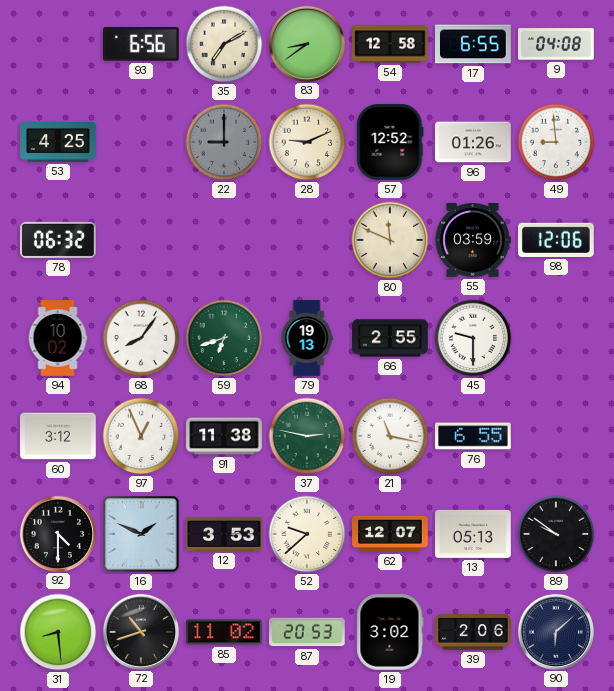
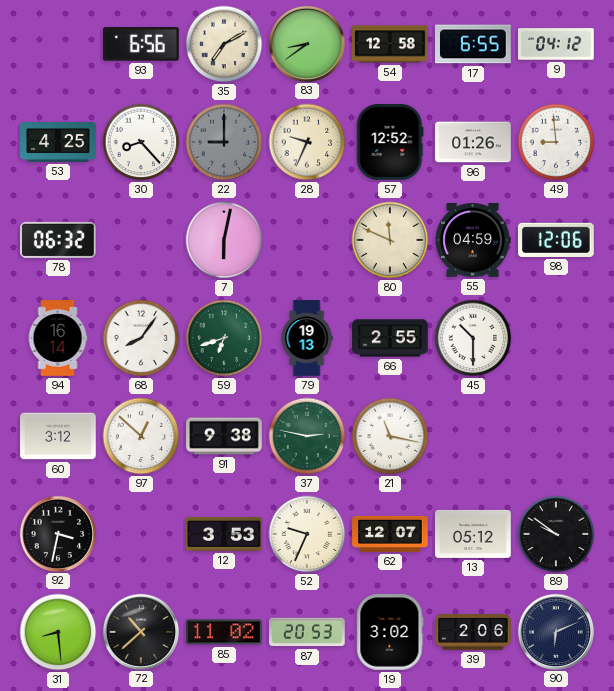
9: 04:08 -> 04:12 (556, 44)
30: none -> 8:23 (141, 142)
28: 9:11 -> 9:34 (307, 142)
7: none -> 6:02 (224, 240)
55: 03:59 -> 04:59 (473, 241)
94: 10:02 -> 16:14 (58, 338)
45: 9:30 -> 10:30 (473, 338)
97: 12:56 -> 12:52 (141, 436)
91: 11:38 -> 9:38 (224, 436)
76: 6:55 -> none (473, 436)
92: 4:30 -> 3:32 (57, 533)
16: 1:49 -> none (142, 535)
52: 9:38 -> 9:34 (307, 534)
13: 05:13 -> 05:12 (473, 534)
72: 10:42 -> 10:38 (140, 631)
90: 6:08 -> 6:11 (555, 631)
